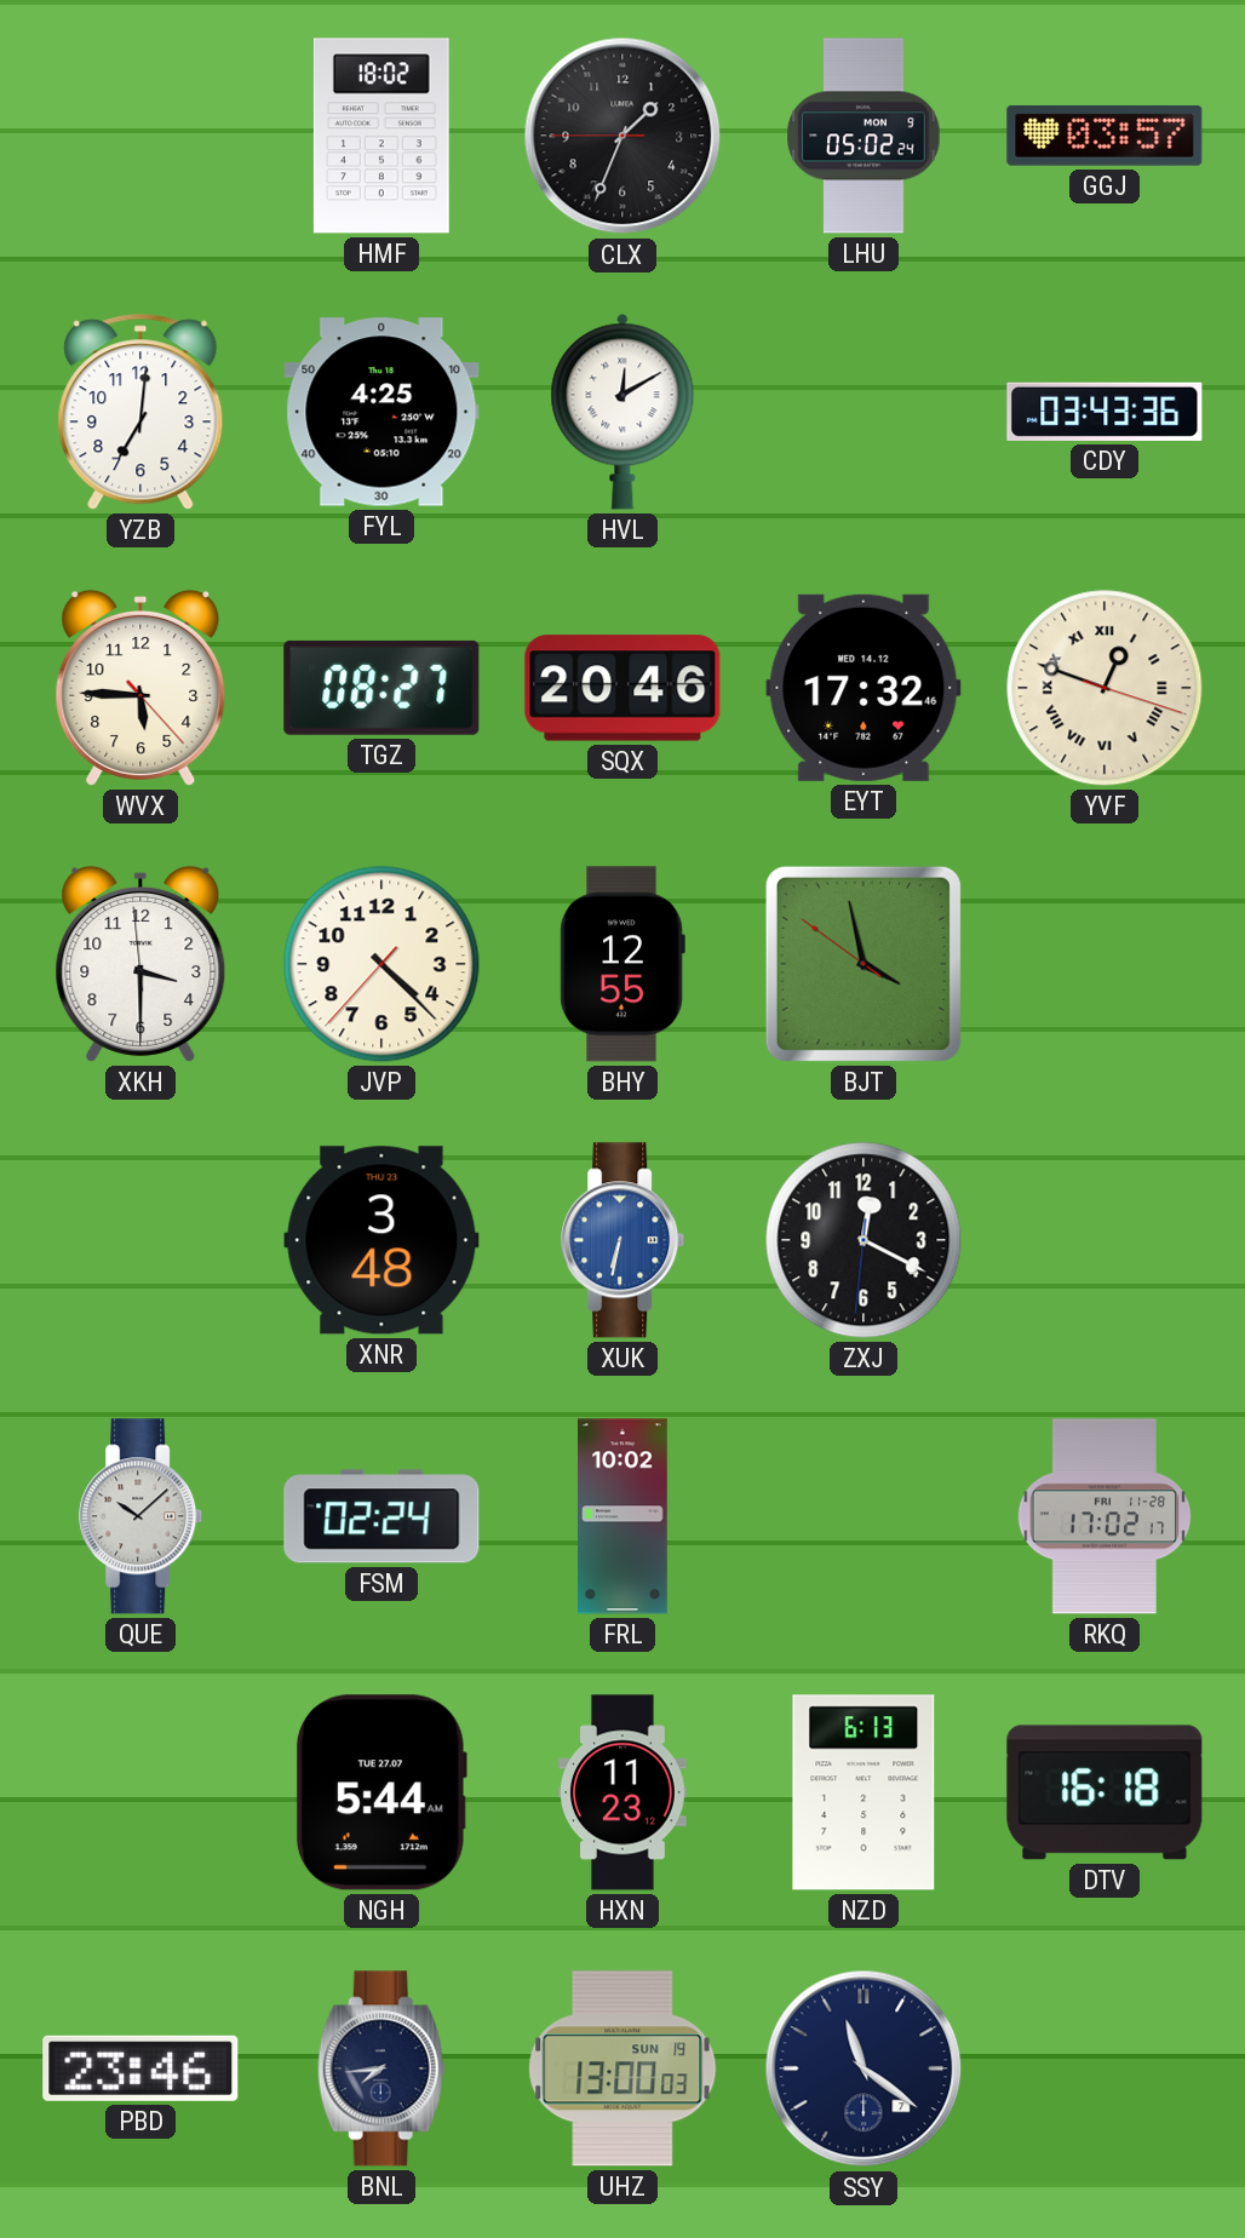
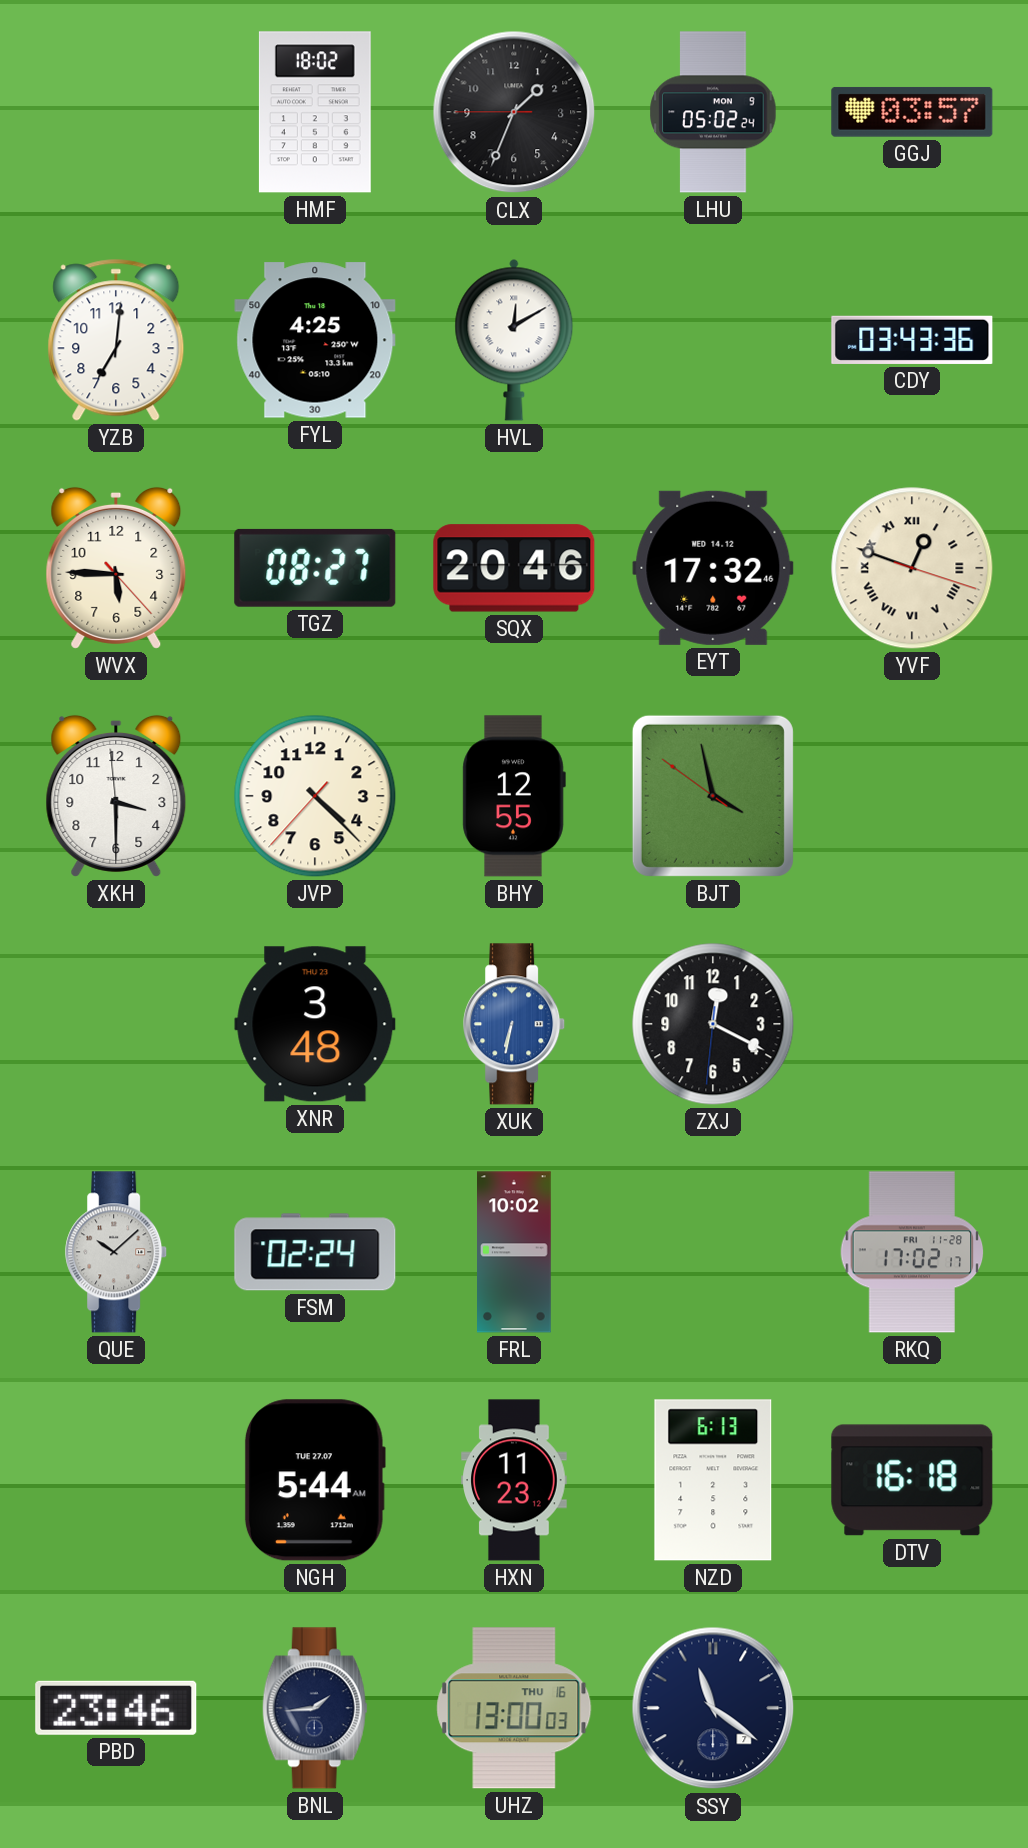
BNL: 7:44 -> 1:44 (315, 1708)
UHZ date: SUN 19 -> THU 16 (514, 1708)
